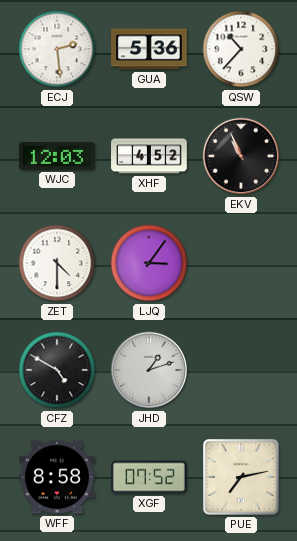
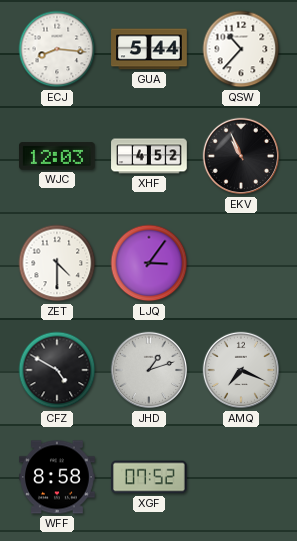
ECJ: 2:29 -> 8:16 (57, 49)
GUA: 5:36 -> 5:44 (149, 49)
AMQ: none -> 7:19 (241, 370)
PUE: 7:13 -> none (242, 477)
